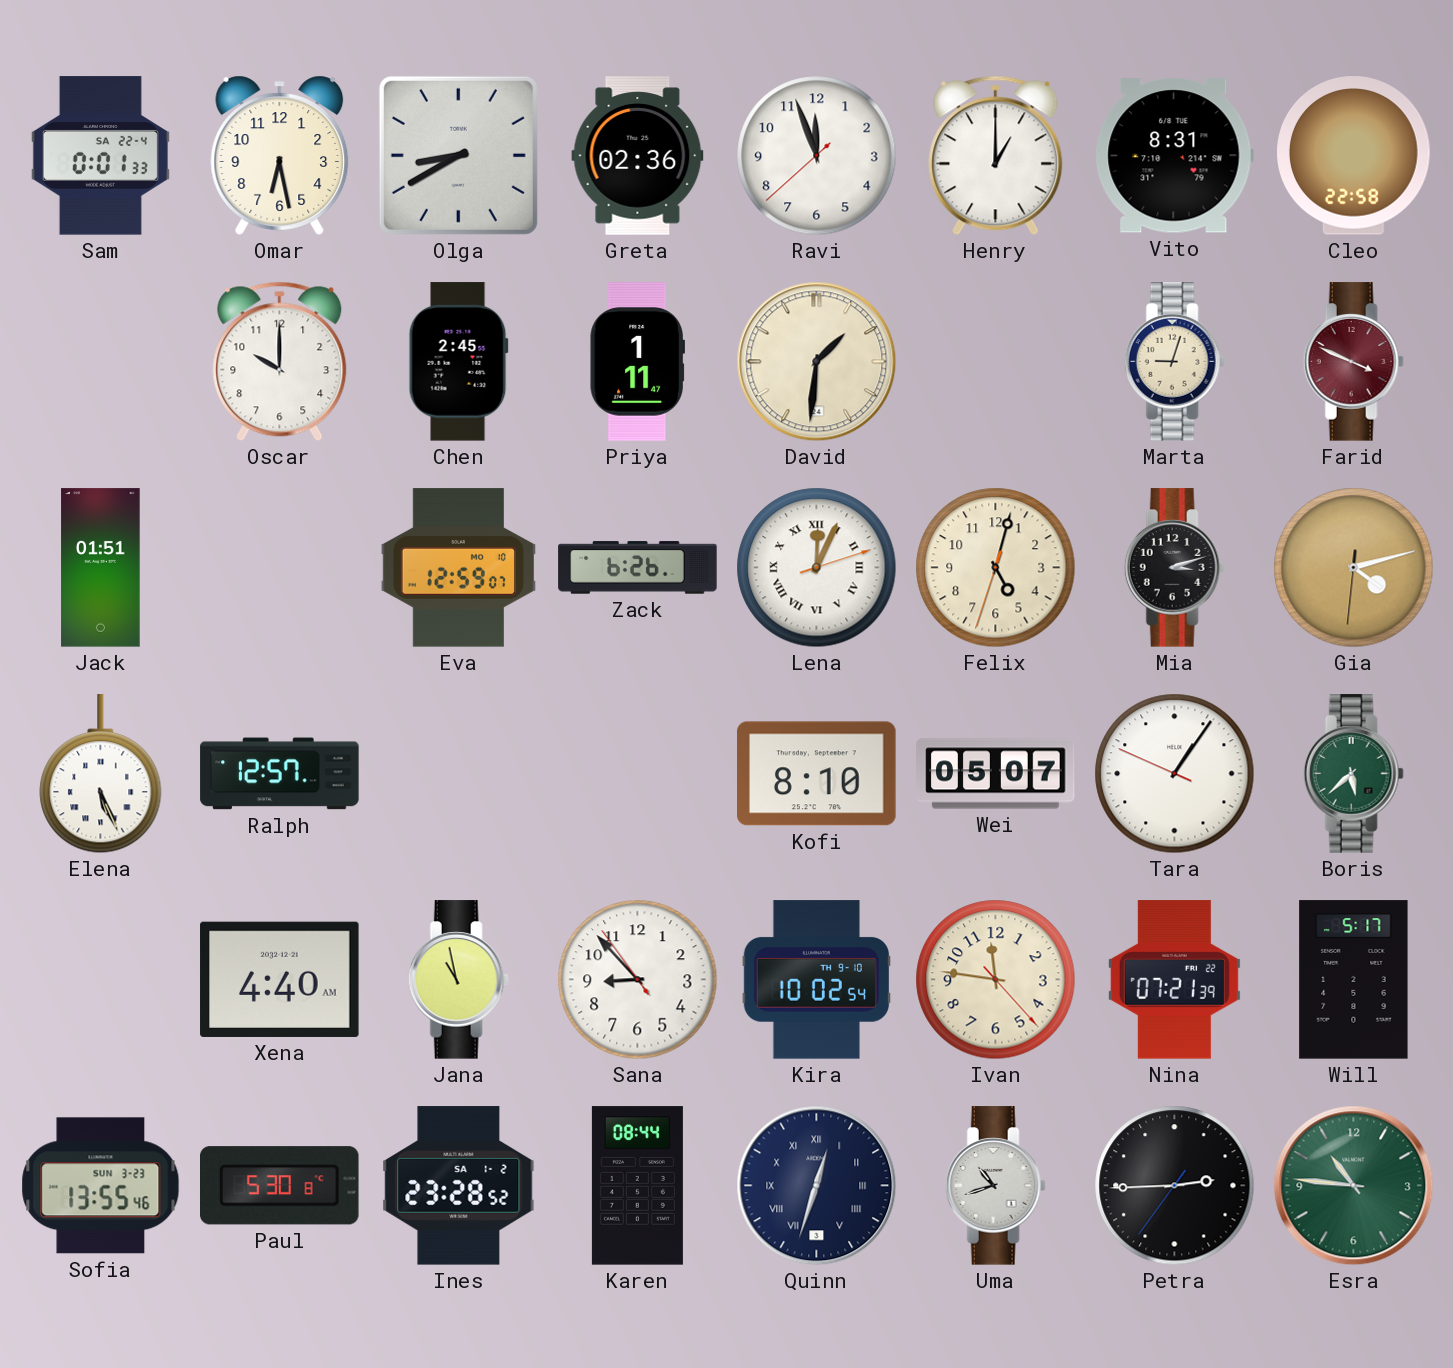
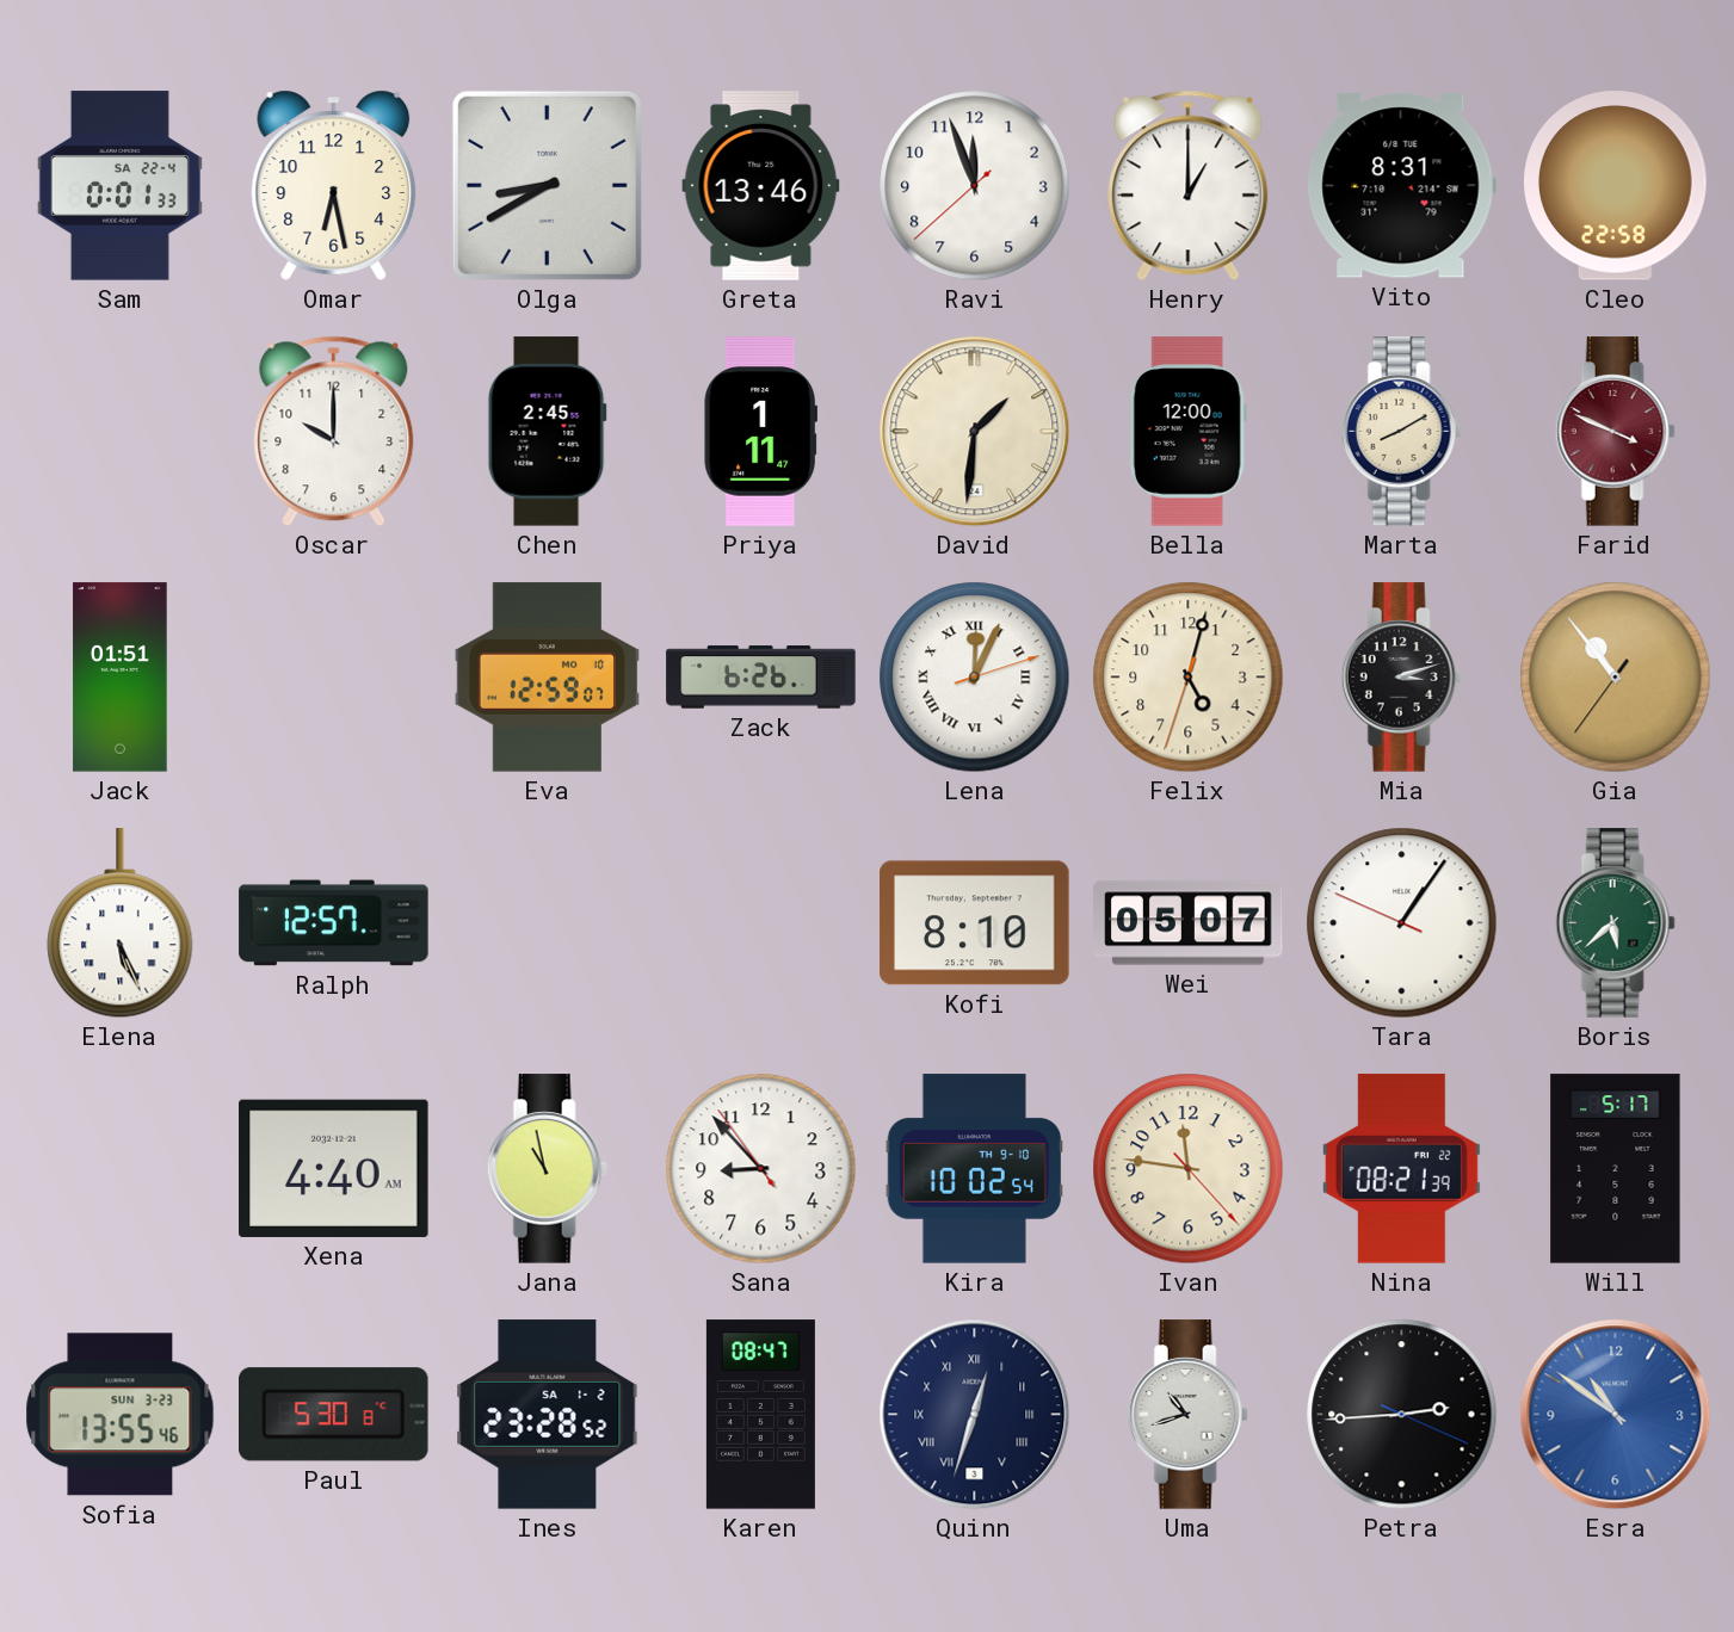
Greta: 02:36 -> 13:46 (761, 186)
Bella: none -> 12:00 (1187, 432)
Marta: 9:03 -> 8:10 (1401, 432)
Gia: 4:12 -> 10:53 (1616, 678)
Nina: 07:21 -> 08:21 (1401, 1169)
Karen: 08:44 -> 08:47 (760, 1415)
Petra: 2:44:36 -> 2:44:19 (1402, 1415)
Esra: 10:46 -> 10:51 (1616, 1415)
Esra dial: green -> blue (1616, 1415)
